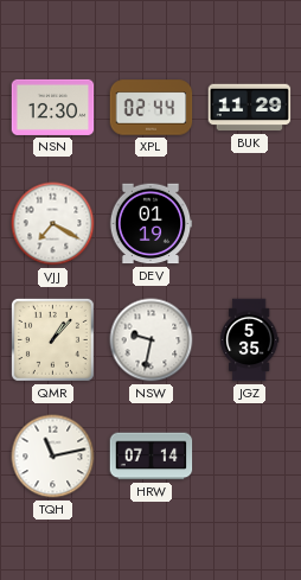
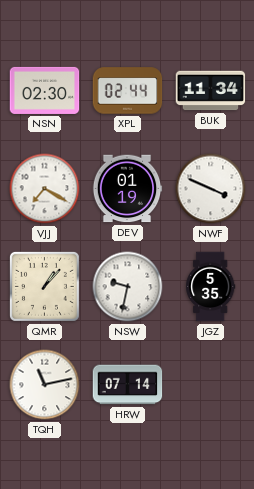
NSN: 12:30 -> 02:30 (45, 90)
BUK: 11:29 -> 11:34 (211, 91)
NWF: none -> 3:49 (211, 189)
